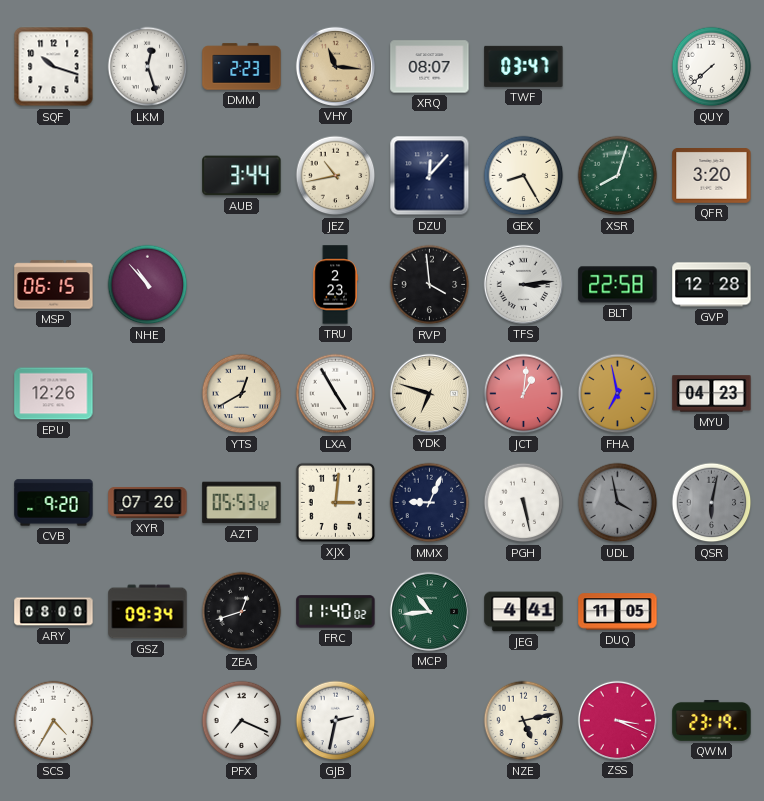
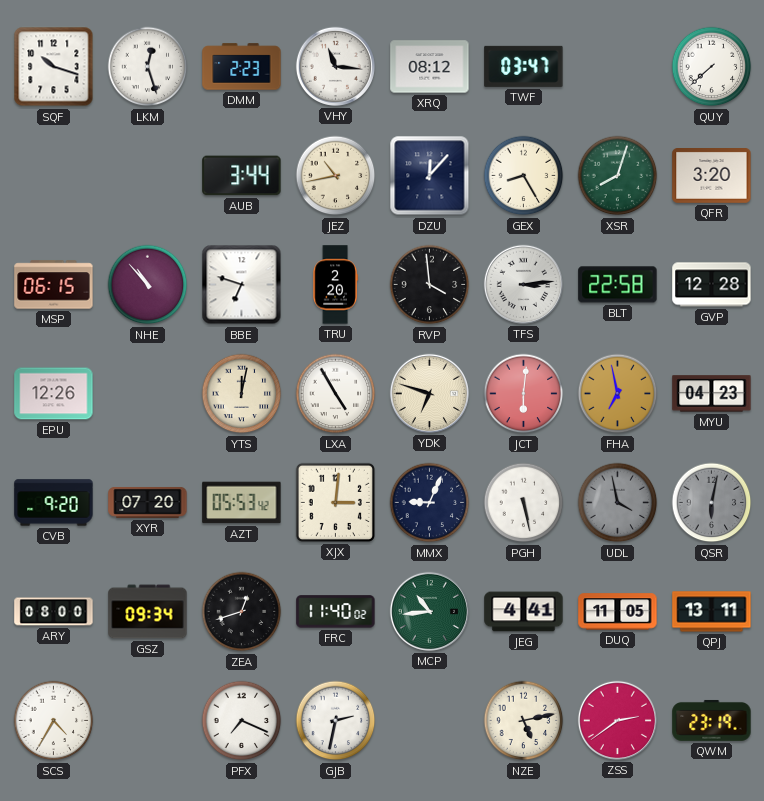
VHY dial: champagne -> white (335, 66)
XRQ: 08:07 -> 08:12 (430, 67)
BBE: none -> 6:48 (242, 285)
TRU: 2:23 -> 2:20 (335, 285)
YTS: 12:40 -> 12:02 (242, 394)
JCT: 1:01 -> 6:01 (524, 394)
QPJ: none -> 13:11 (712, 612)
ZSS: 3:19 -> 2:39 (617, 720)
